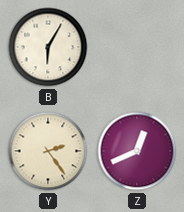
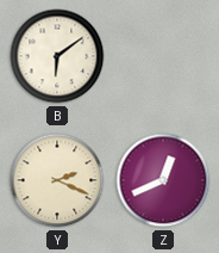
B: 6:05 -> 6:09 (57, 56)
Y: 2:24 -> 2:19 (57, 180)
